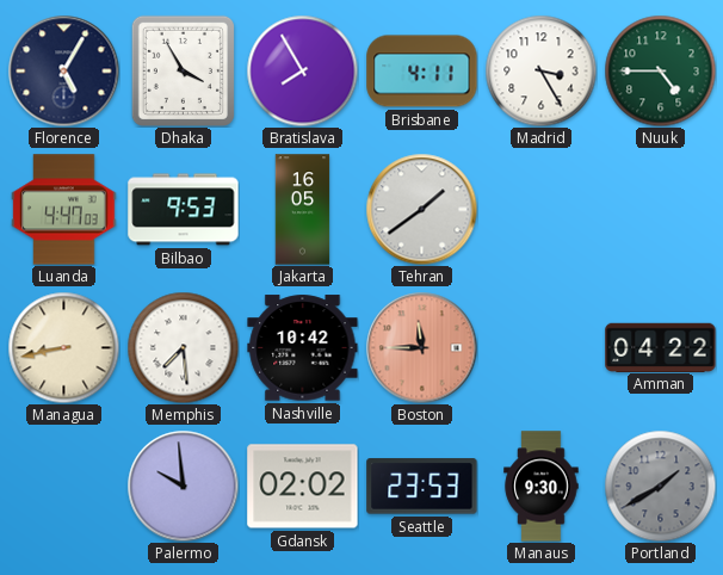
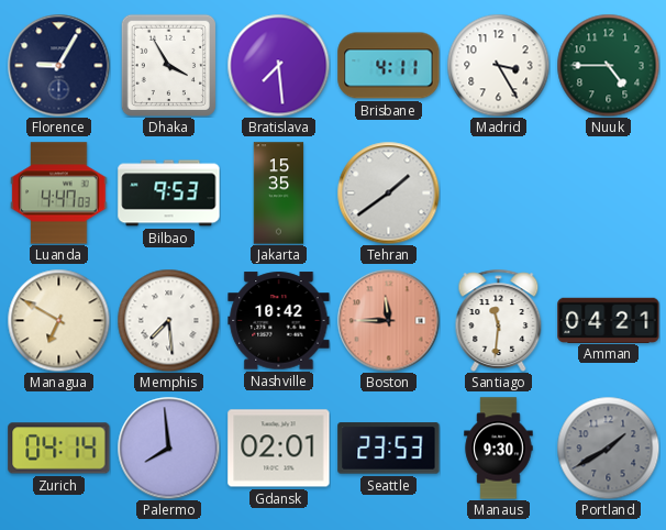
Florence: 5:05 -> 9:05 (58, 65)
Bratislava: 7:55 -> 7:29 (278, 65)
Jakarta: 16:05 -> 15:35 (279, 194)
Managua: 8:43 -> 6:50 (58, 320)
Santiago: none -> 11:31 (499, 320)
Amman: 04:22 -> 04:21 (609, 320)
Zurich: none -> 04:14 (59, 449)
Palermo: 9:59 -> 7:59 (168, 448)
Gdansk: 02:02 -> 02:01 (279, 449)
